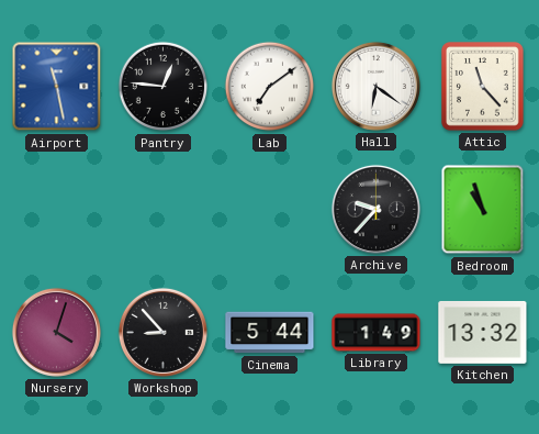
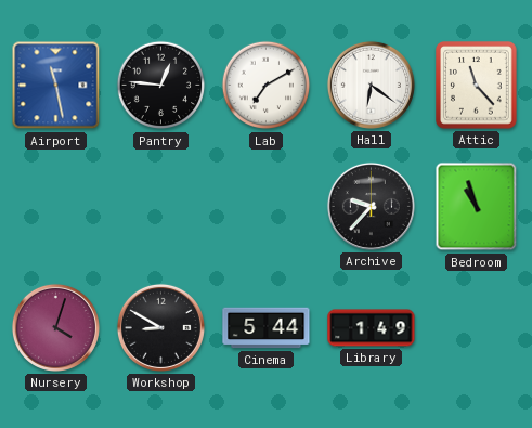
Lab: 7:09 -> 7:10 (267, 86)
Workshop: 8:53 -> 8:50 (160, 327)
Kitchen: 13:32 -> none (483, 332)
